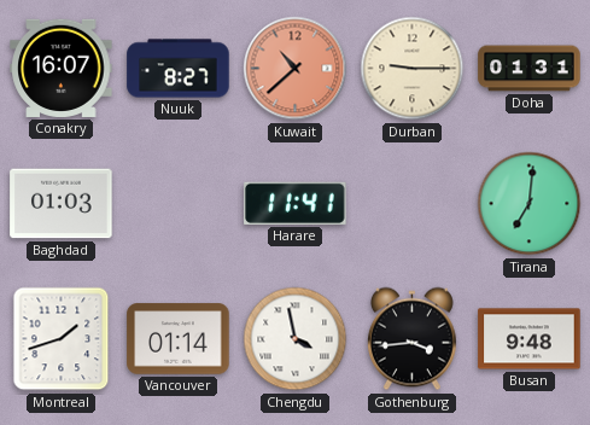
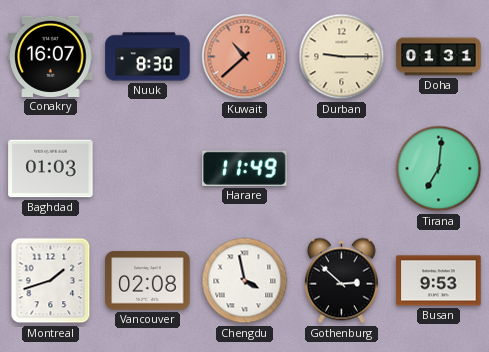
Nuuk: 8:27 -> 8:30 (148, 57)
Harare: 11:41 -> 11:49 (245, 168)
Vancouver: 01:14 -> 02:08 (148, 281)
Gothenburg: 3:44 -> 2:52 (341, 281)
Busan: 9:48 -> 9:53 (439, 281)
